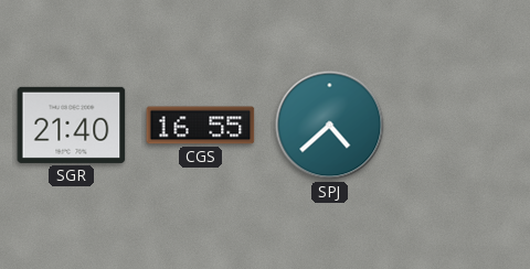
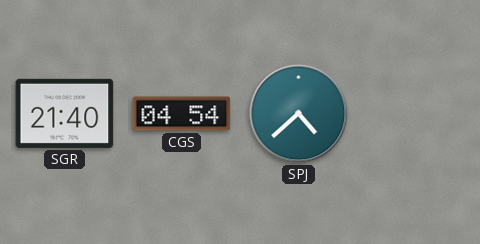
CGS: 16:55 -> 04:54 (182, 114)
